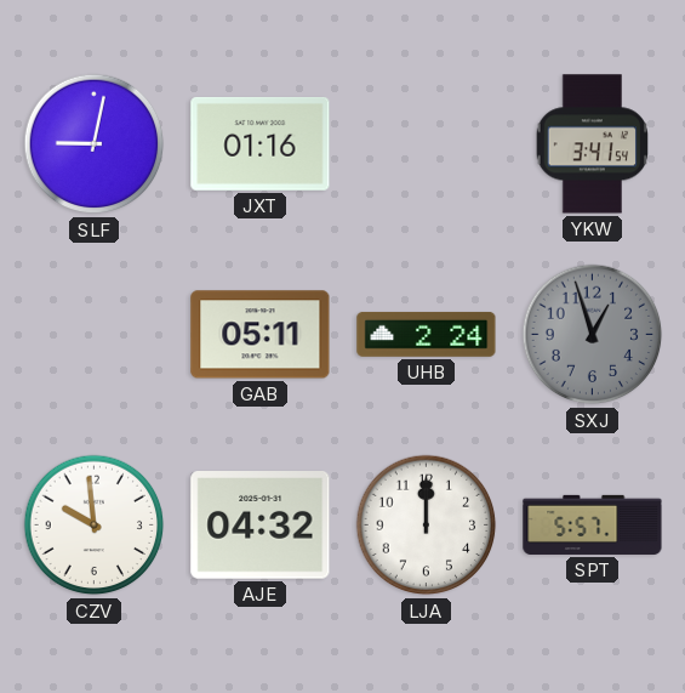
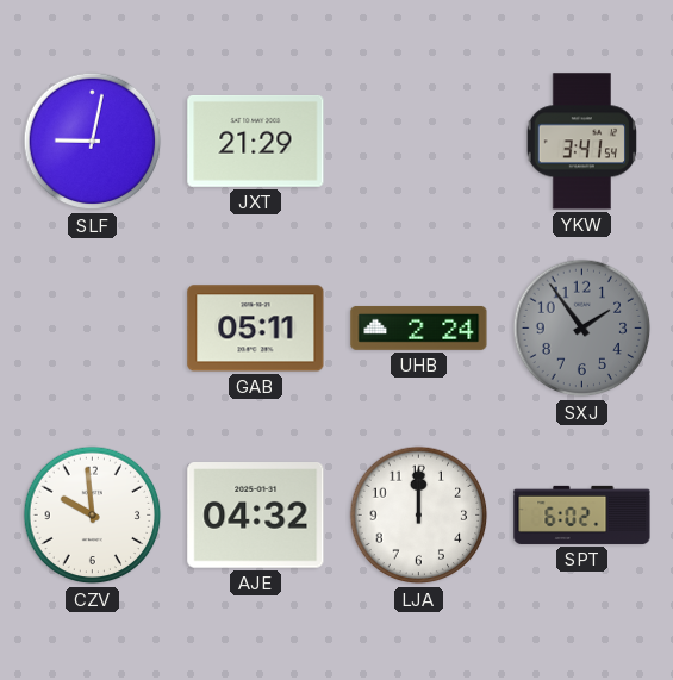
JXT: 01:16 -> 21:29 (256, 141)
SXJ: 12:57 -> 1:54 (582, 329)
SPT: 5:57 -> 6:02 (582, 514)
